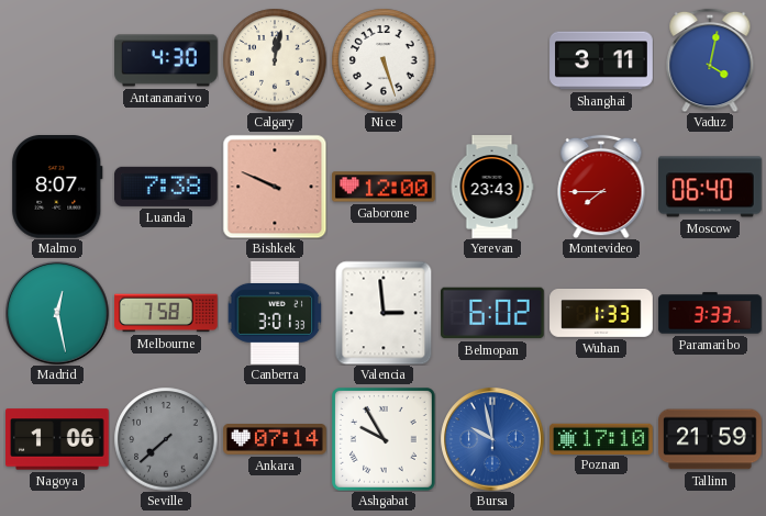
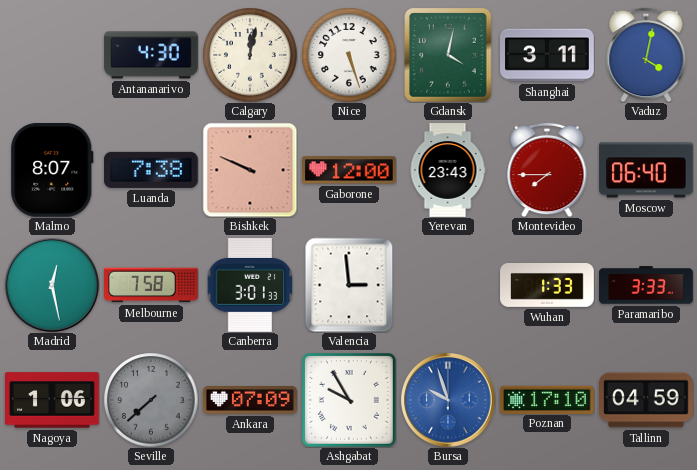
Gdansk: none -> 4:02 (449, 55)
Belmopan: 6:02 -> none (493, 313)
Ankara: 07:14 -> 07:09 (250, 400)
Bursa: 9:58 -> 9:57 (448, 400)
Tallinn: 21:59 -> 04:59 (647, 400)
